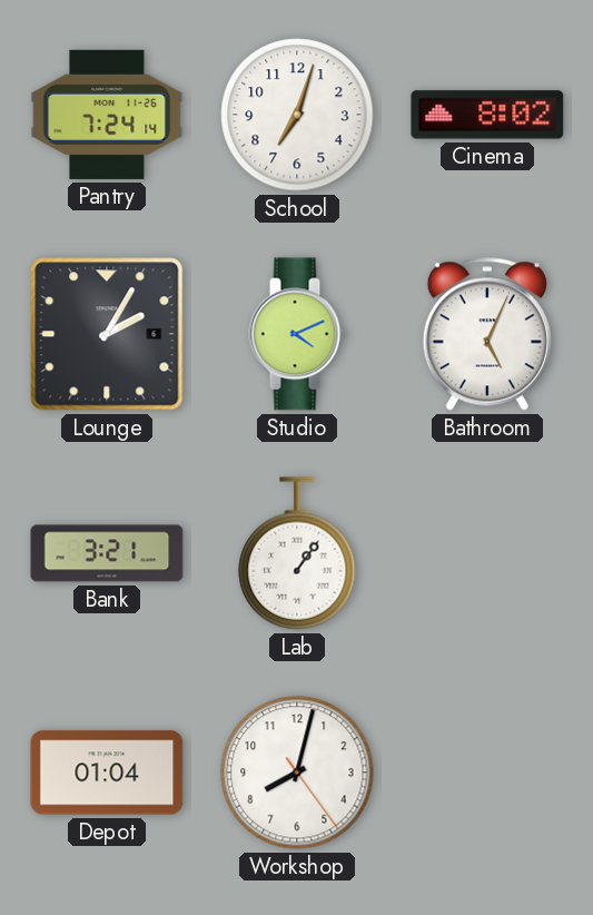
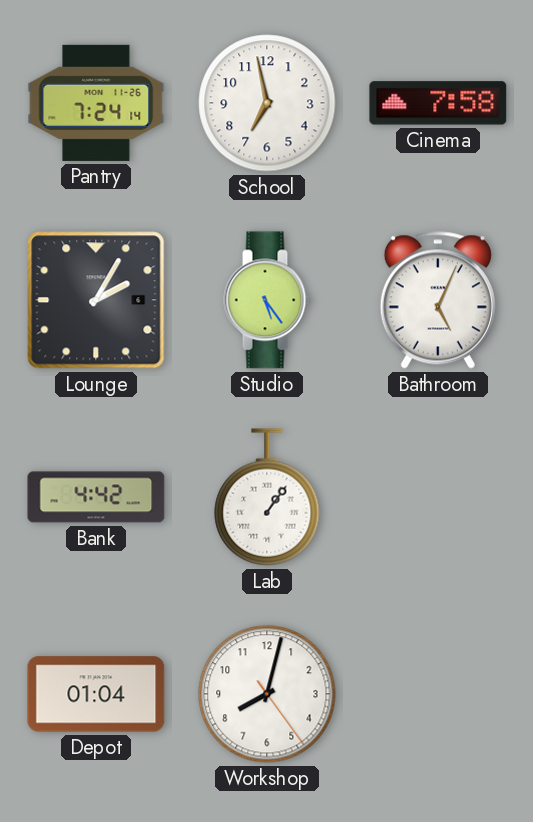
School: 7:03 -> 6:58 (267, 103)
Cinema: 8:02 -> 7:58 (438, 103)
Studio: 4:11 -> 5:24 (267, 300)
Bank: 3:21 -> 4:42 (96, 497)
